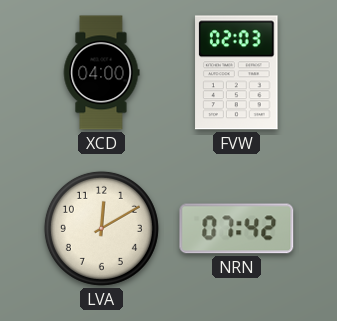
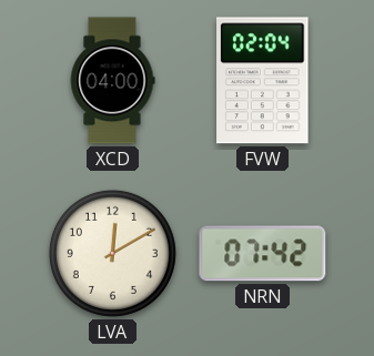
FVW: 02:03 -> 02:04 (263, 81)
